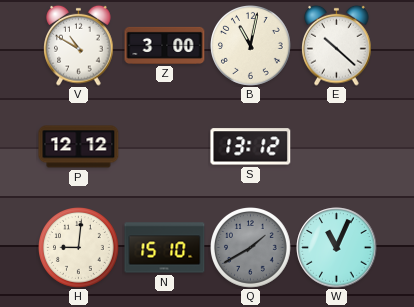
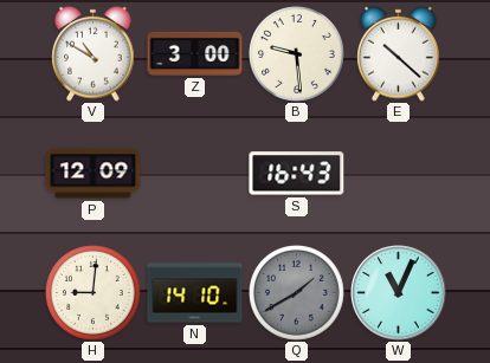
B: 11:02 -> 9:29 (297, 54)
P: 12:12 -> 12:09 (94, 174)
S: 13:12 -> 16:43 (297, 174)
N: 15:10 -> 14:10 (195, 293)
